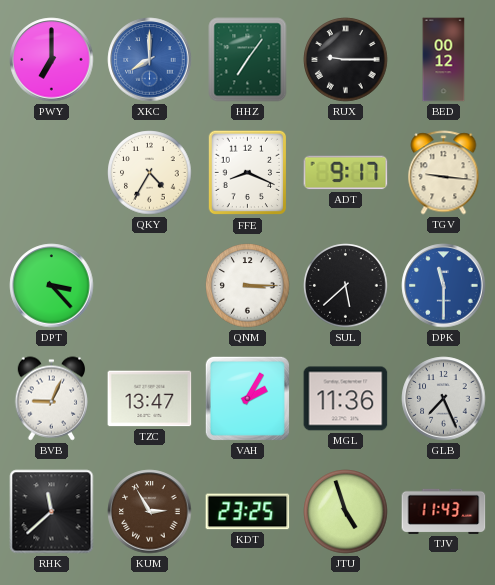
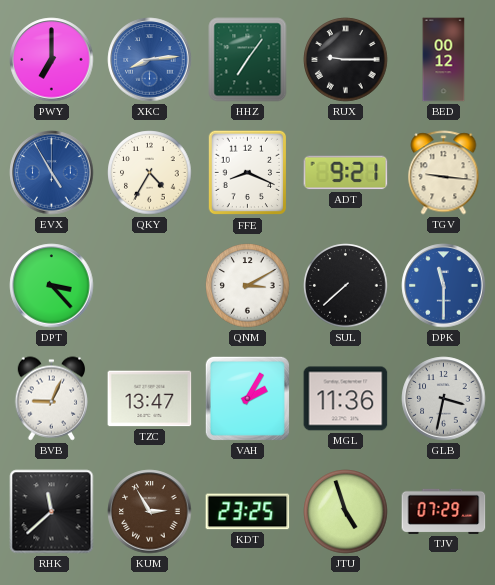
XKC: 8:00 -> 8:14 (150, 60)
EVX: none -> 4:55 (52, 173)
ADT: 9:17 -> 9:21 (346, 173)
QNM: 3:15 -> 3:10 (248, 286)
SUL: 5:38 -> 7:38 (346, 286)
GLB: 7:26 -> 3:32 (444, 399)
TJV: 11:43 -> 07:29 (444, 511)
